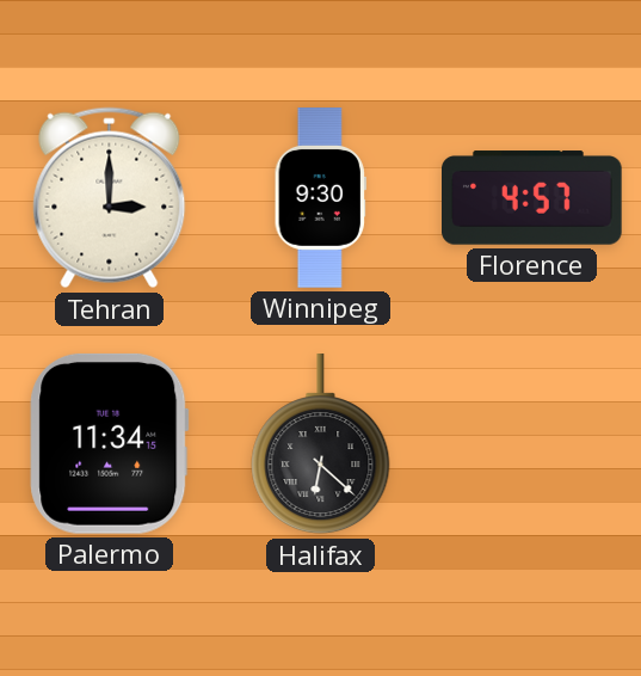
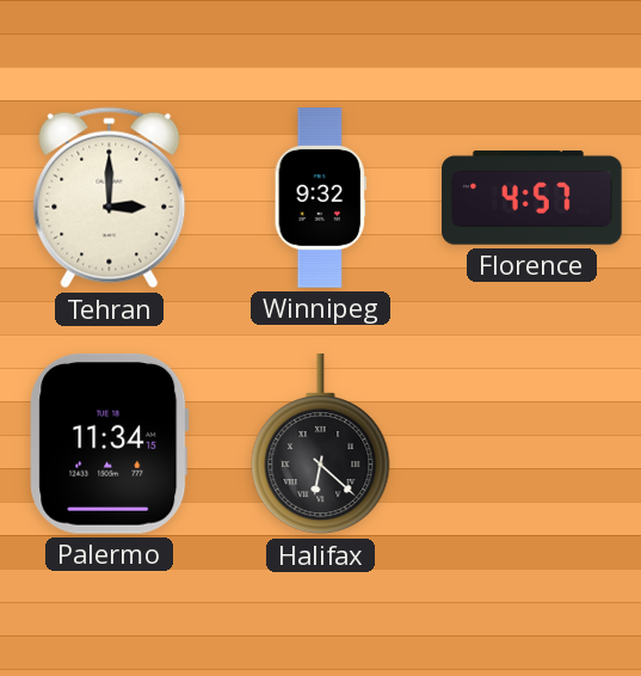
Winnipeg: 9:30 -> 9:32 (320, 198)
